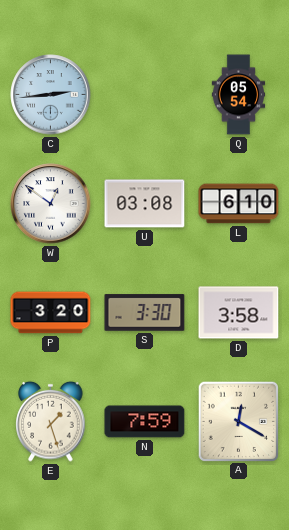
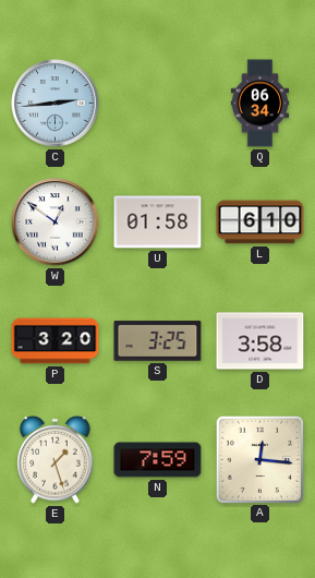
Q: 05:54 -> 06:34 (261, 104)
U: 03:08 -> 01:58 (158, 222)
S: 3:30 -> 3:25 (158, 341)
A: 12:20 -> 12:16 (259, 459)
